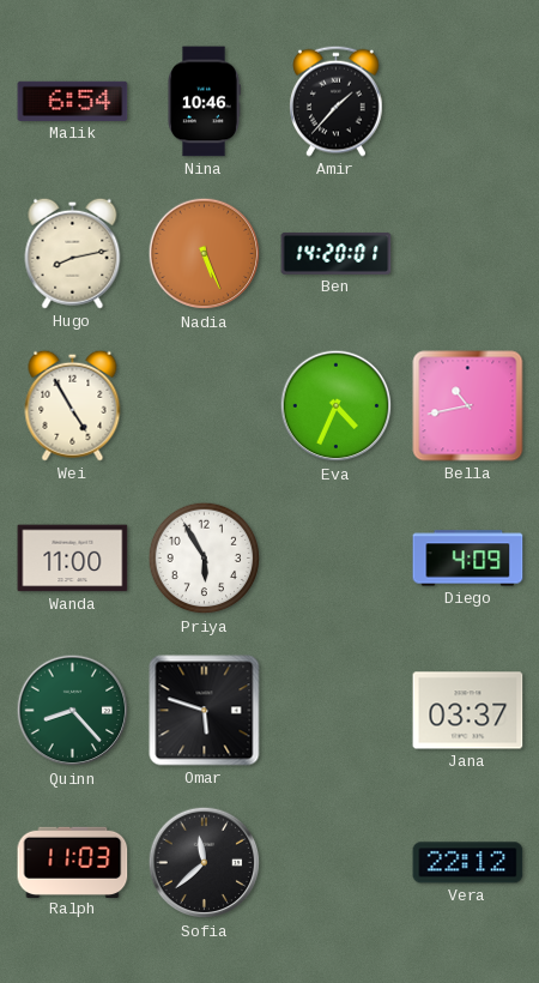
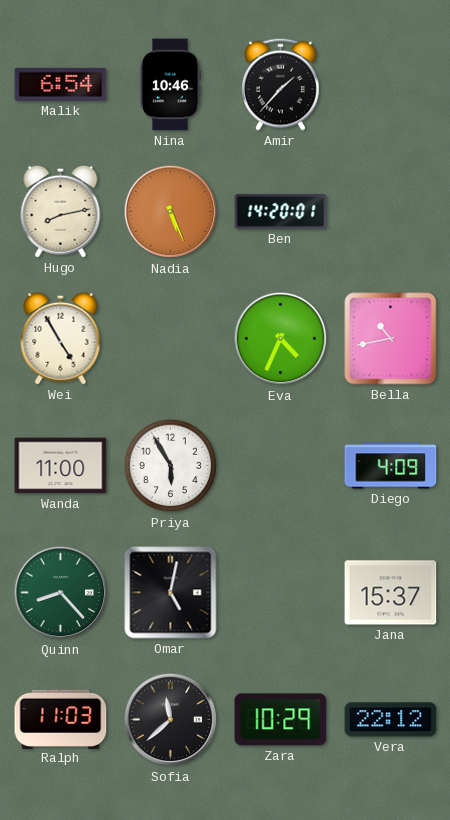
Omar: 5:48 -> 5:02 (171, 593)
Jana: 03:37 -> 15:37 (391, 593)
Zara: none -> 10:29 (281, 720)
